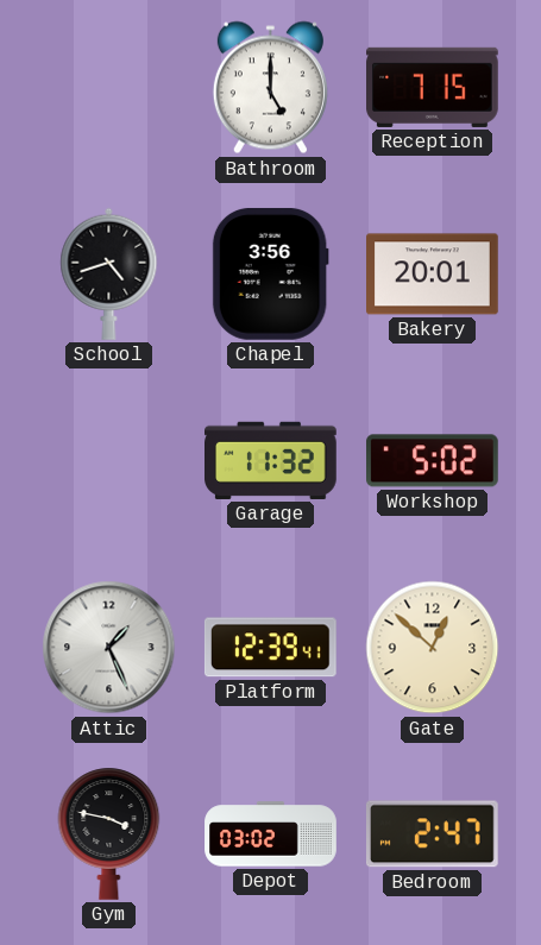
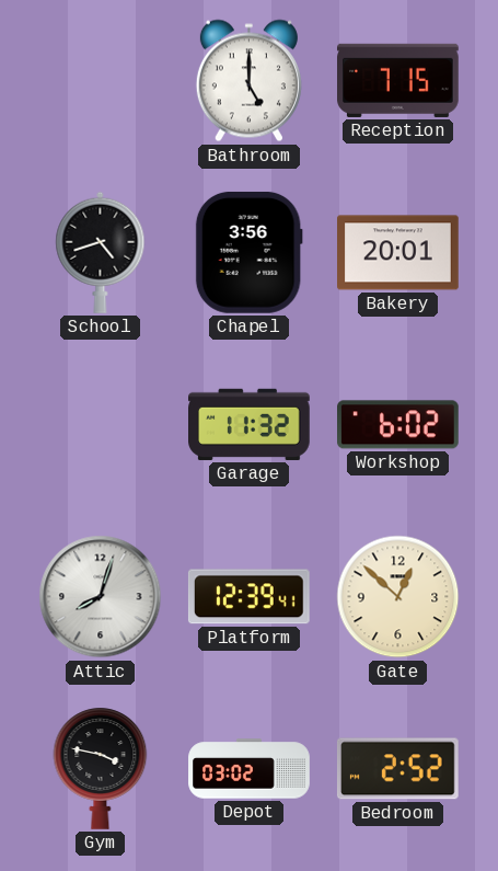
Workshop: 5:02 -> 6:02 (398, 425)
Attic: 1:26 -> 8:03 (101, 597)
Bedroom: 2:47 -> 2:52 (397, 769)
